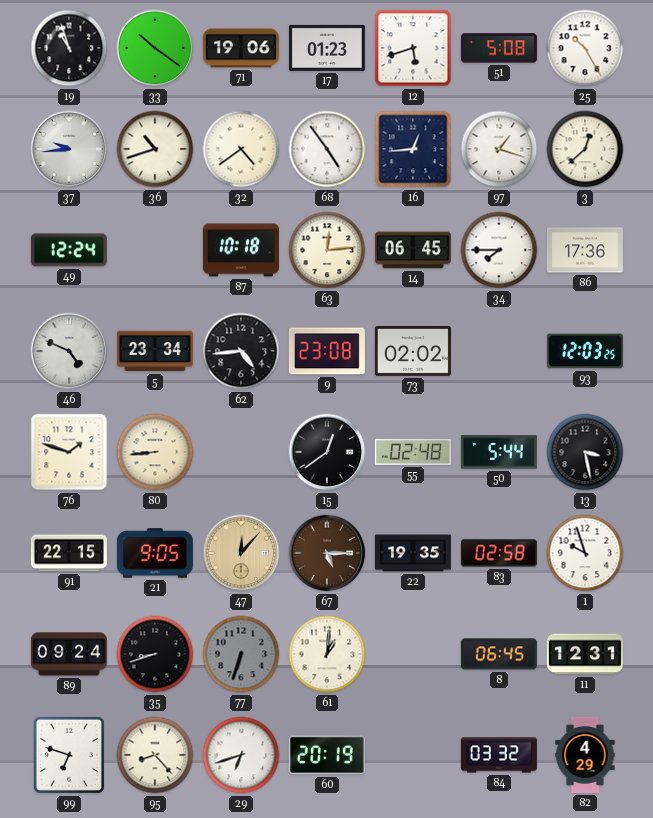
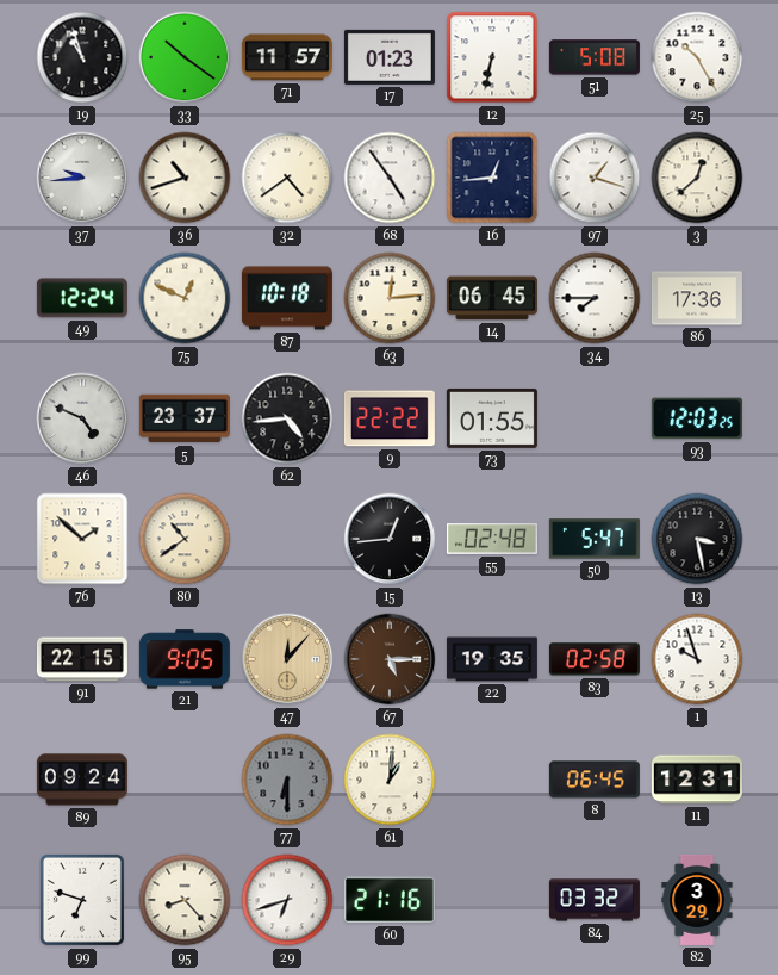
71: 19:06 -> 11:57 (287, 57)
12: 5:42 -> 6:32 (492, 57)
75: none -> 12:49 (185, 298)
5: 23:34 -> 23:37 (185, 418)
9: 23:08 -> 22:22 (390, 418)
73: 02:02 -> 01:55 (492, 418)
76: 1:48 -> 1:52 (82, 539)
80: 8:44 -> 10:39 (185, 539)
15: 12:39 -> 12:44 (390, 539)
50: 5:44 -> 5:47 (595, 539)
35: 8:42 -> none (155, 654)
77: 6:33 -> 6:30 (287, 780)
60: 20:19 -> 21:16 (390, 900)
82: 4:29 -> 3:29 (697, 900)
